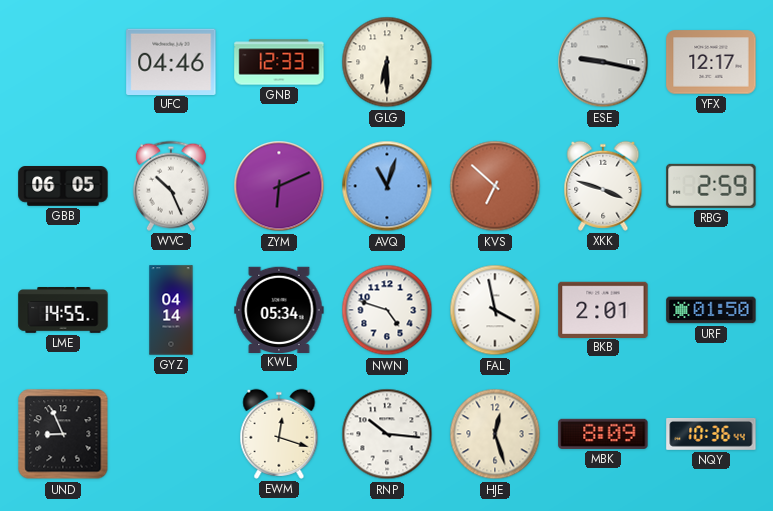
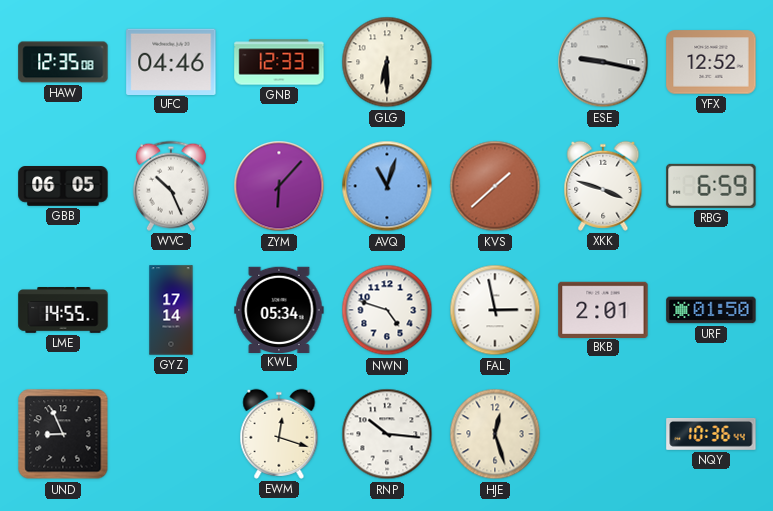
HAW: none -> 12:35 (63, 62)
YFX: 12:17 -> 12:52 (711, 62)
ZYM: 6:11 -> 6:07 (279, 186)
KVS: 6:52 -> 1:38 (495, 186)
RBG: 2:59 -> 6:59 (711, 186)
GYZ: 04:14 -> 17:14 (171, 310)
FAL: 3:58 -> 2:58 (495, 310)
MBK: 8:09 -> none (603, 434)
